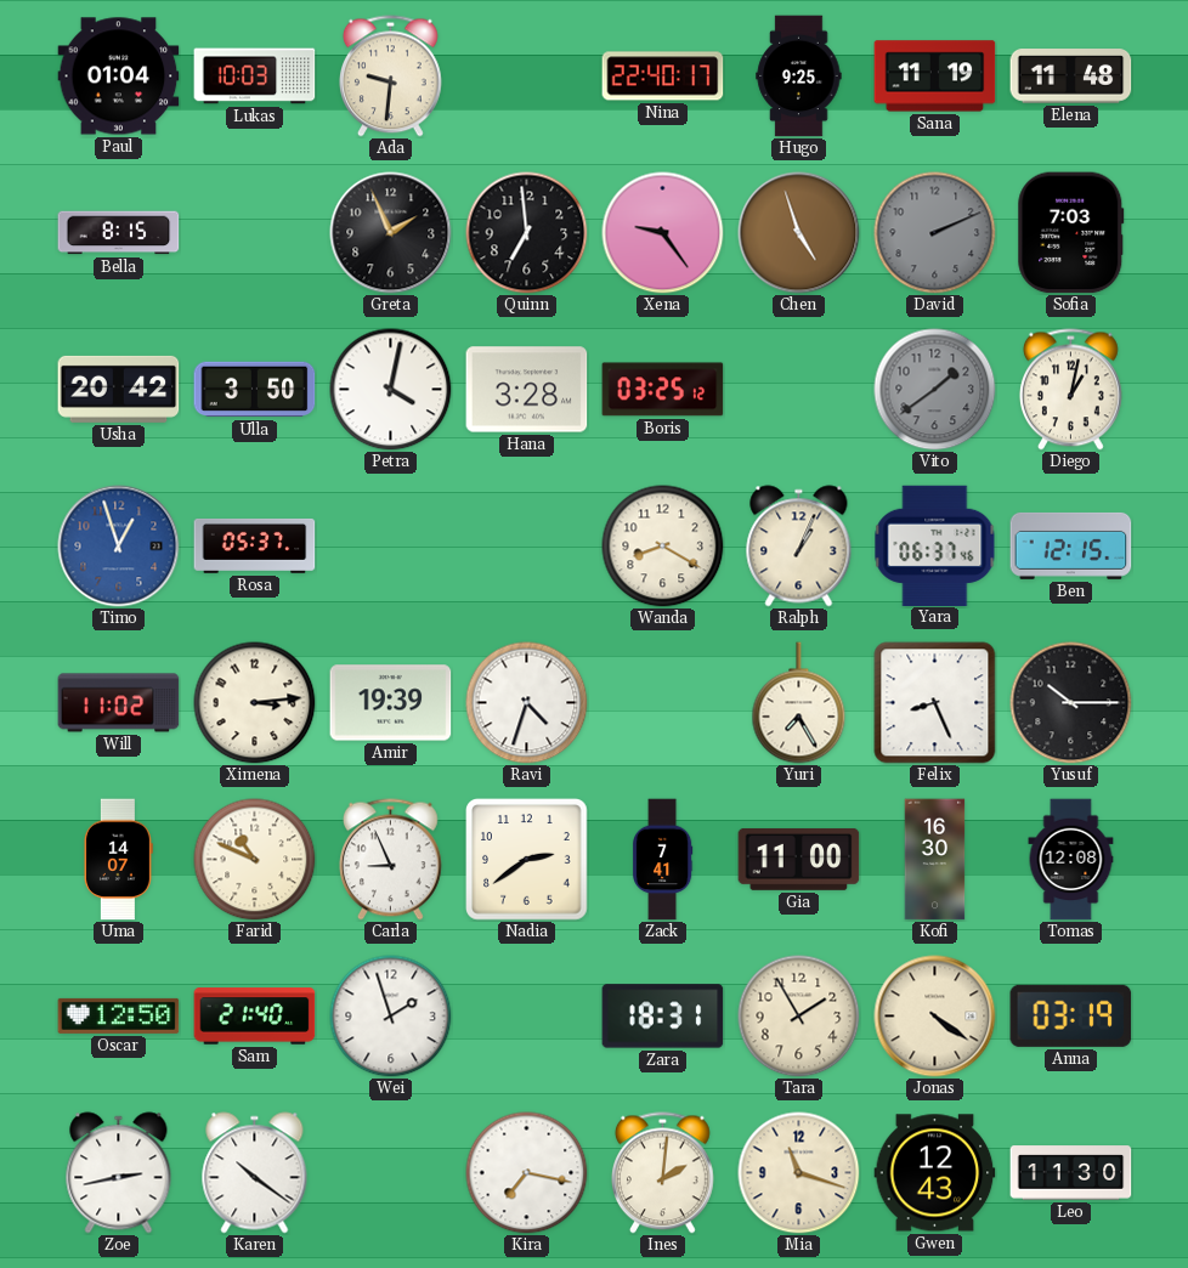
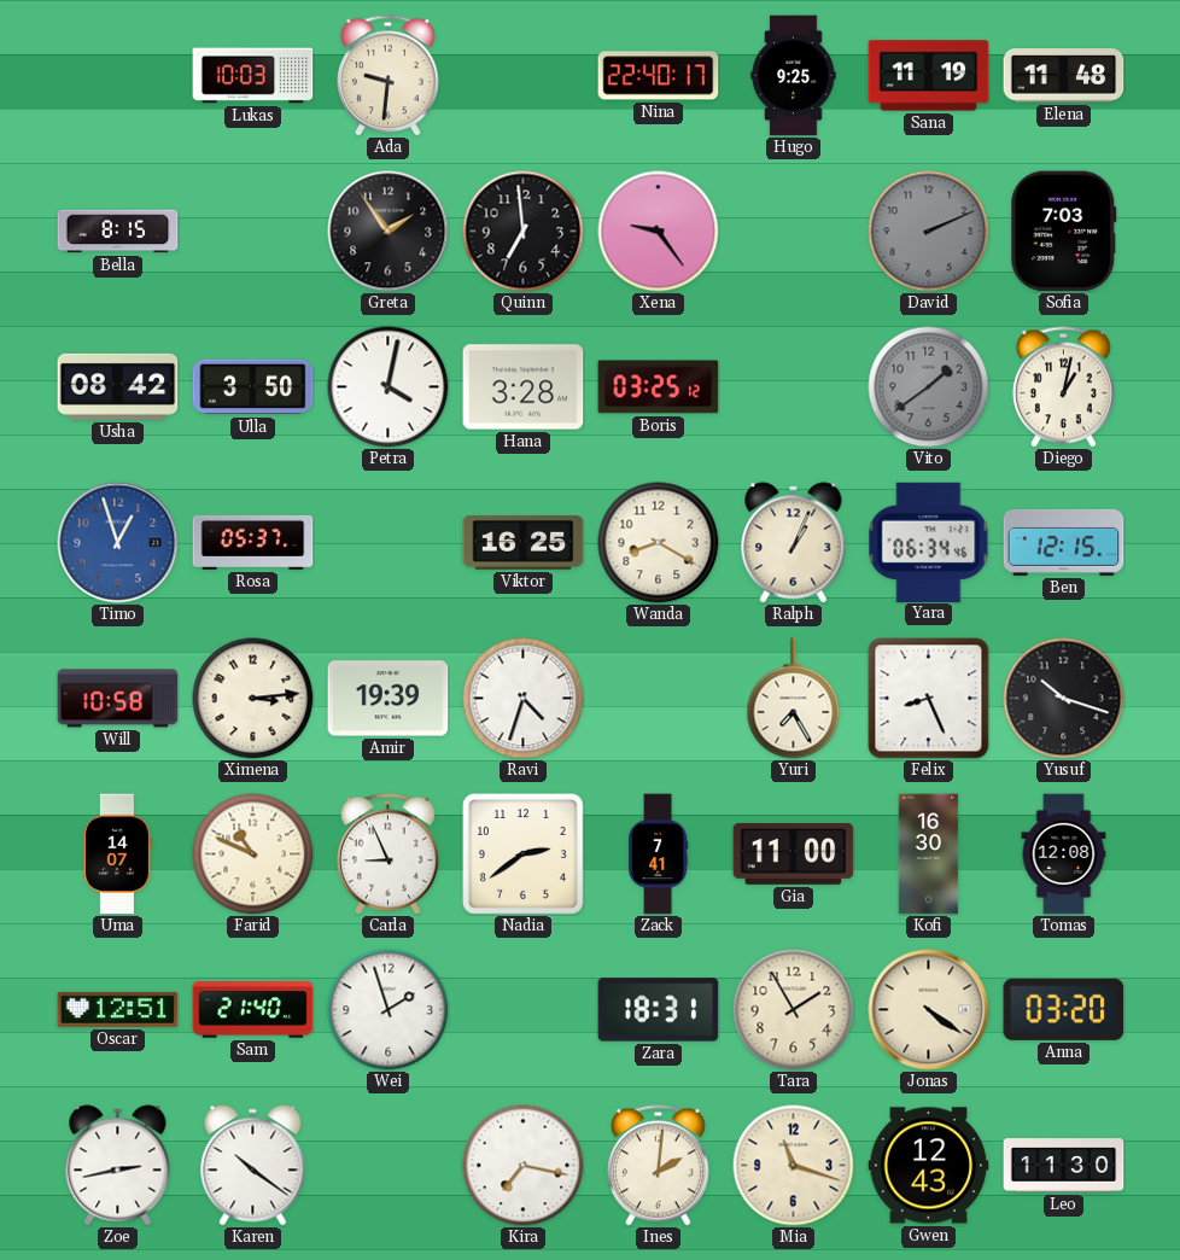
Paul: 01:04 -> none (119, 77)
Greta: 1:56 -> 1:54 (389, 232)
Chen: 4:57 -> none (799, 233)
Usha: 20:42 -> 08:42 (118, 386)
Viktor: none -> 16:25 (524, 543)
Yara: 06:37 -> 06:34 (929, 542)
Will: 11:02 -> 10:58 (118, 699)
Yusuf: 10:15 -> 10:18 (1064, 699)
Oscar: 12:50 -> 12:51 (118, 1009)
Anna: 03:19 -> 03:20 (1064, 1009)
